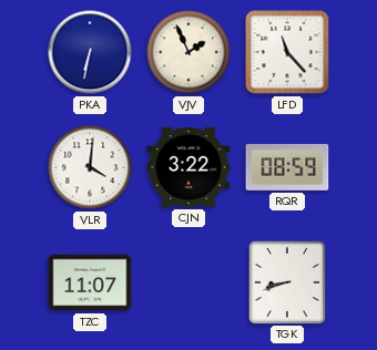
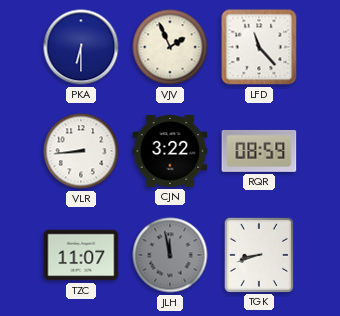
PKA: 6:32 -> 6:30 (81, 47)
VLR: 4:01 -> 8:44 (81, 151)
JLH: none -> 11:58 (170, 255)
